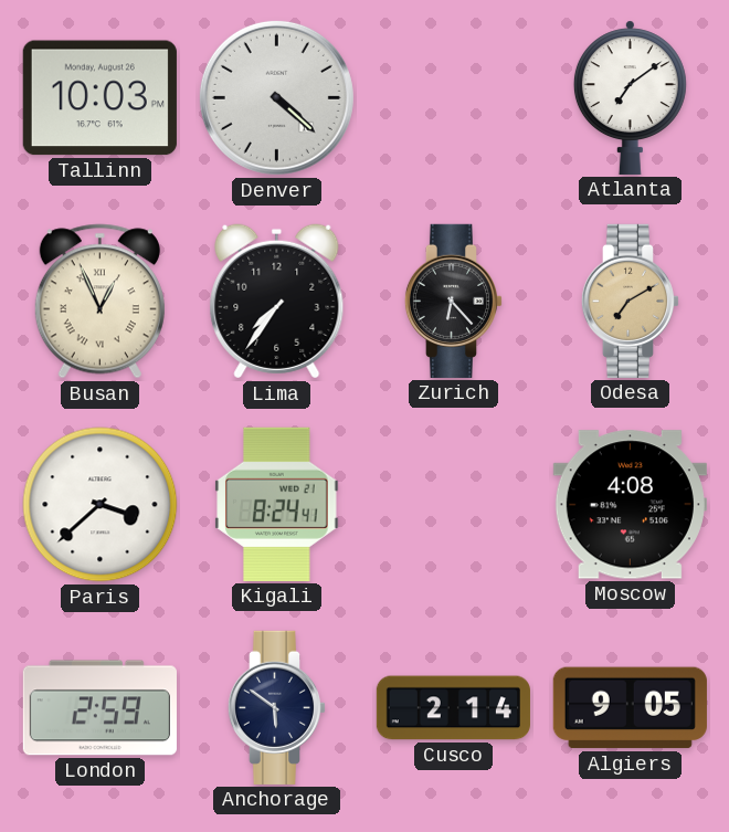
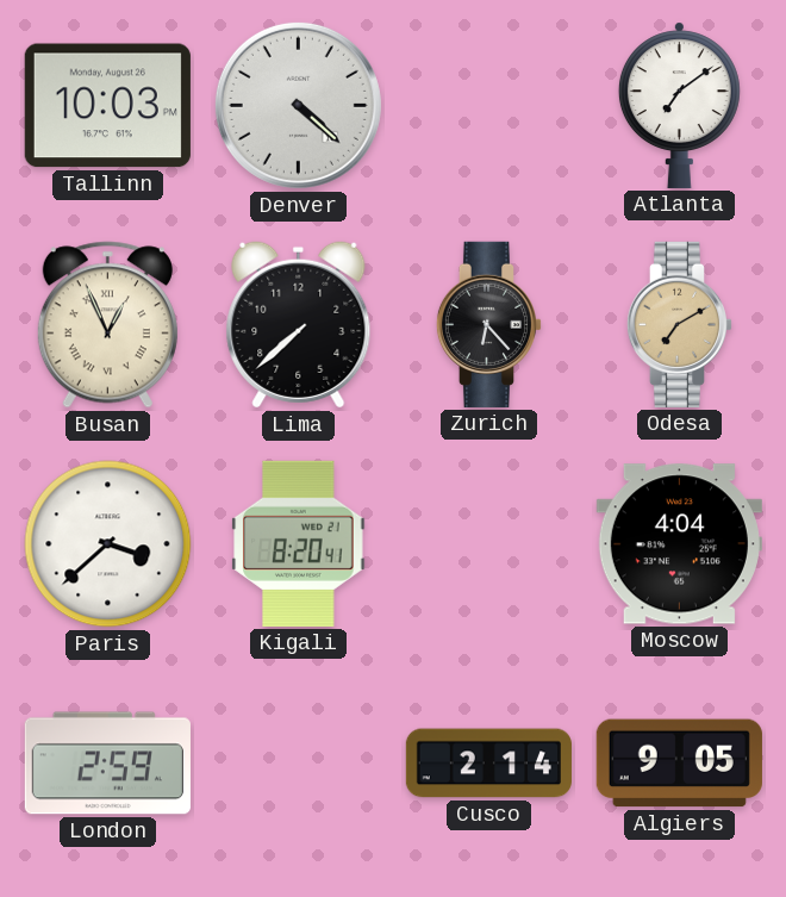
Lima: 7:36 -> 7:38 (299, 325)
Kigali: 8:24 -> 8:20 (299, 543)
Moscow: 4:08 -> 4:04 (679, 544)
Anchorage: 5:51 -> none (277, 707)
